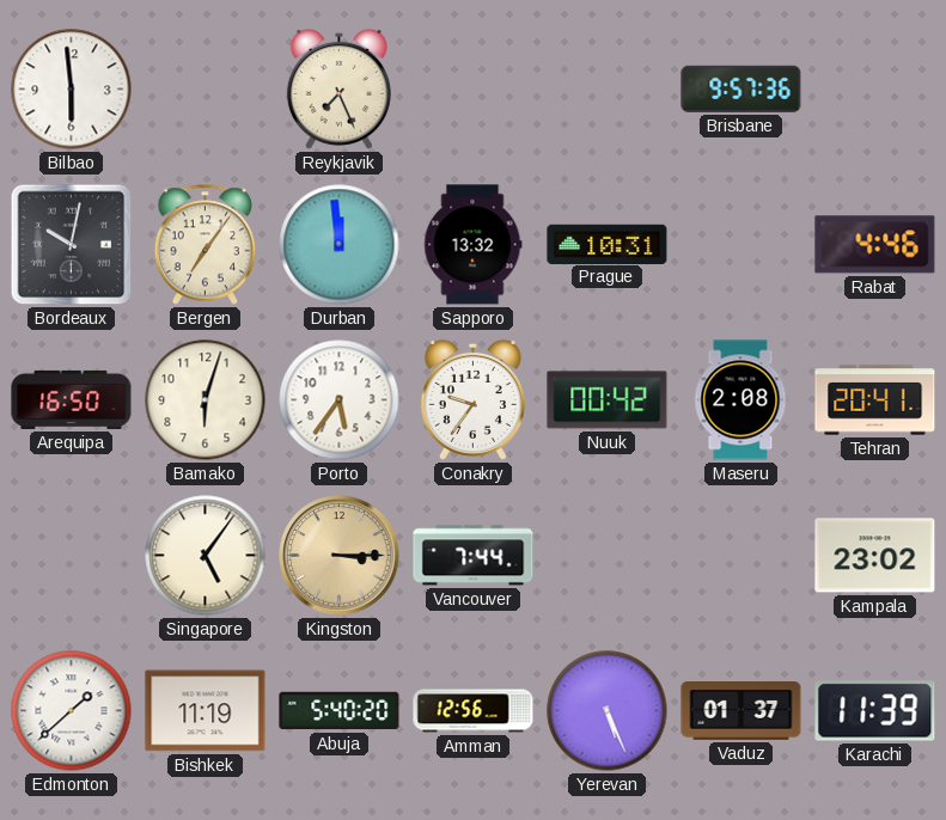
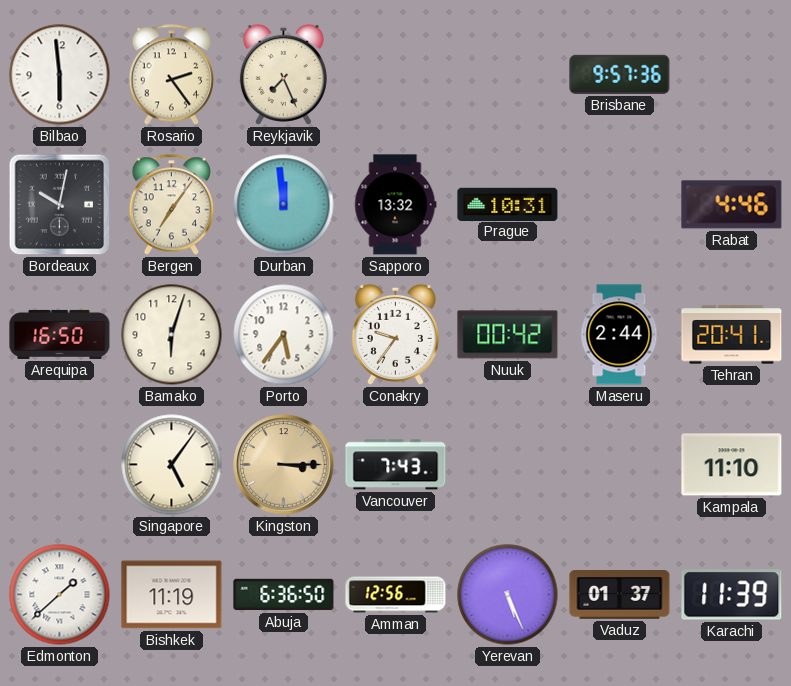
Rosario: none -> 2:24 (172, 75)
Maseru: 2:08 -> 2:44 (620, 335)
Vancouver: 7:44 -> 7:43 (396, 465)
Kampala: 23:02 -> 11:10 (732, 465)
Abuja: 5:40 -> 6:36 (284, 595)
